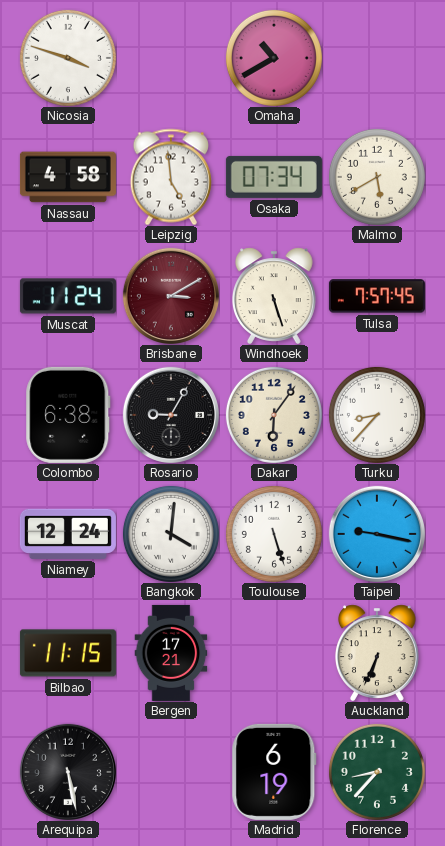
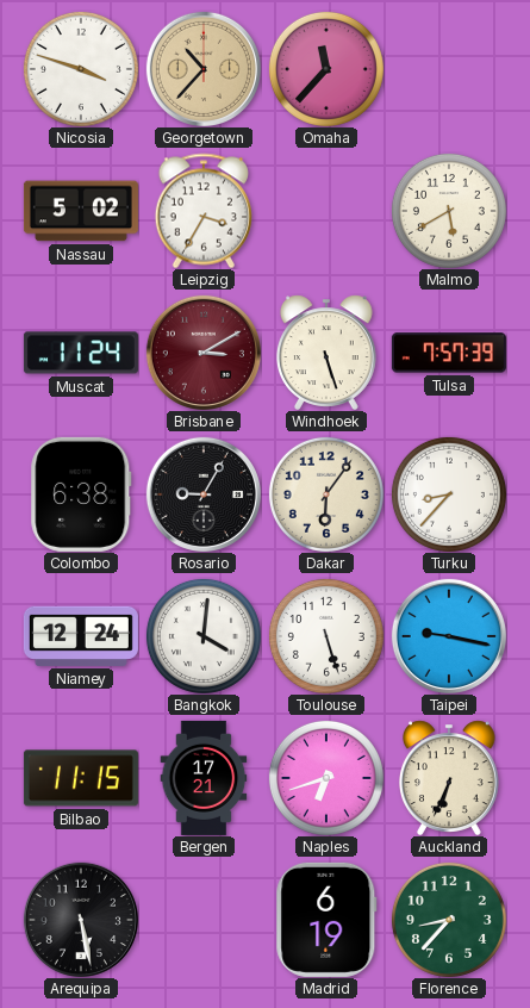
Georgetown: none -> 10:37 (204, 69)
Omaha: 10:40 -> 11:37 (326, 69)
Nassau: 4:58 -> 5:02 (81, 211)
Leipzig: 4:59 -> 3:35 (204, 211)
Osaka: 07:34 -> none (274, 177)
Tulsa: 7:57:45 -> 7:57:39 (449, 353)
Naples: none -> 6:42 (326, 778)
